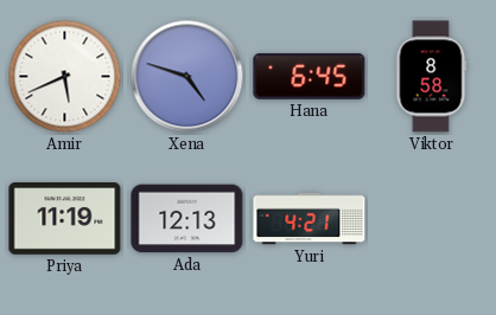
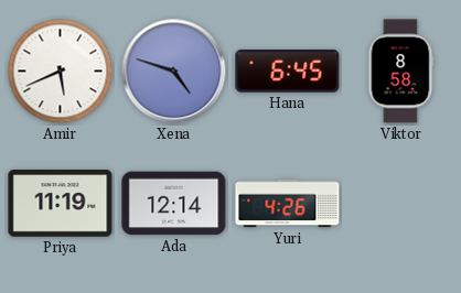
Ada: 12:13 -> 12:14 (174, 204)
Yuri: 4:21 -> 4:26 (288, 204)
